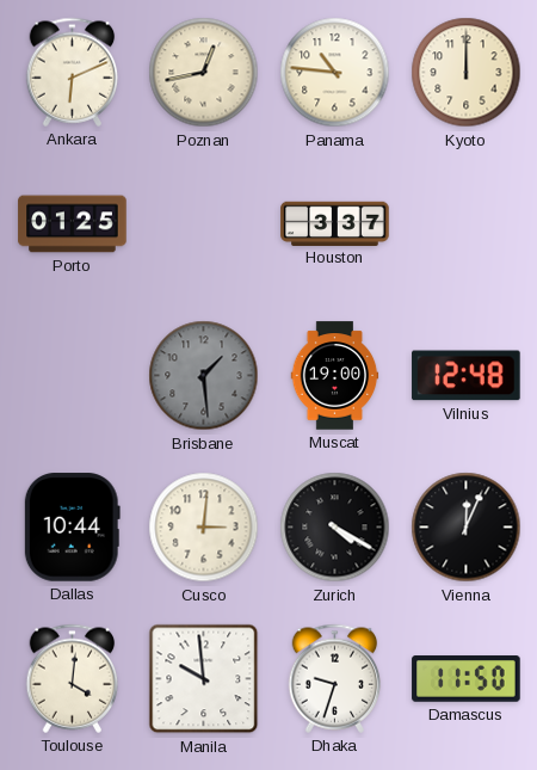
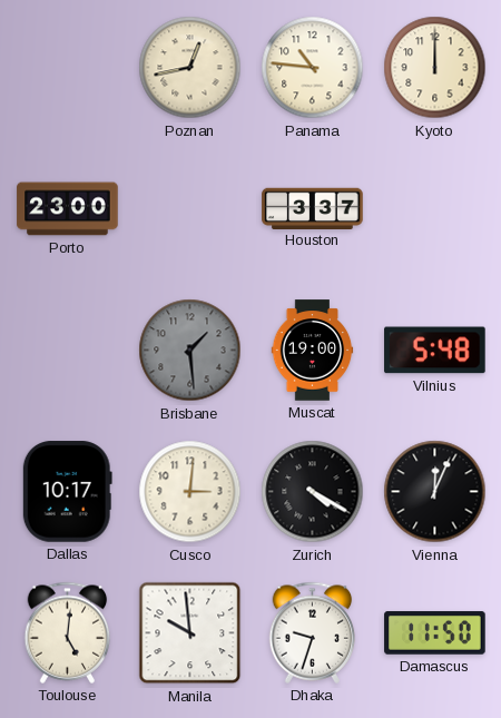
Ankara: 6:11 -> none (73, 72)
Porto: 01:25 -> 23:00 (68, 209)
Vilnius: 12:48 -> 5:48 (435, 351)
Dallas: 10:44 -> 10:17 (67, 492)
Toulouse: 4:01 -> 5:01 (68, 632)
